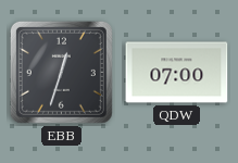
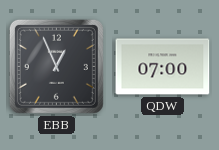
EBB: 12:33 -> 12:56 (56, 66)
